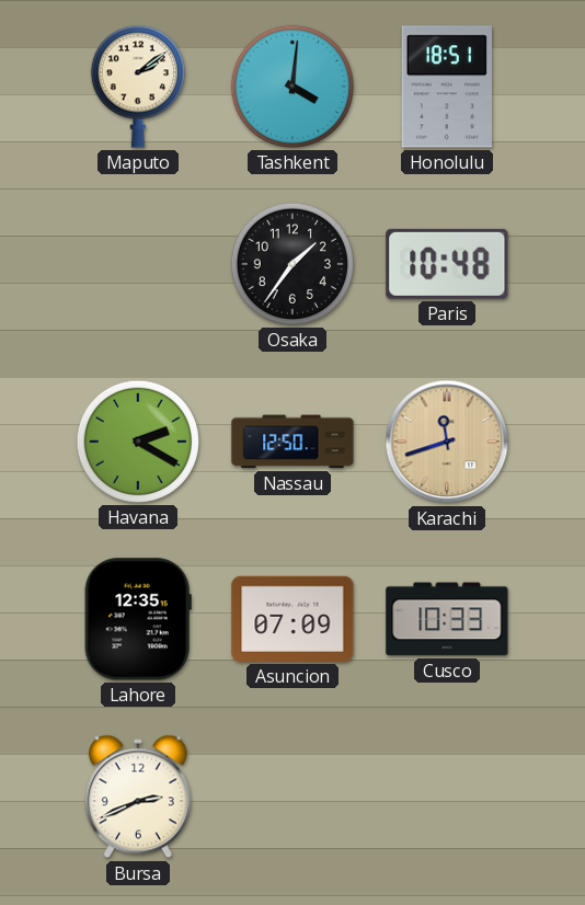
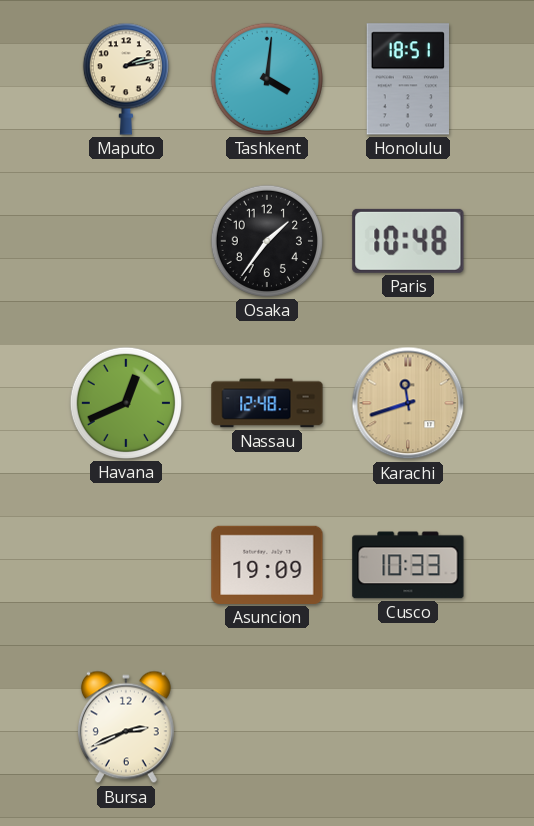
Maputo: 2:09 -> 2:13 (126, 79)
Havana: 2:20 -> 12:41 (126, 403)
Nassau: 12:50 -> 12:48 (267, 403)
Lahore: 12:35 -> none (138, 619)
Asuncion: 07:09 -> 19:09 (267, 565)
